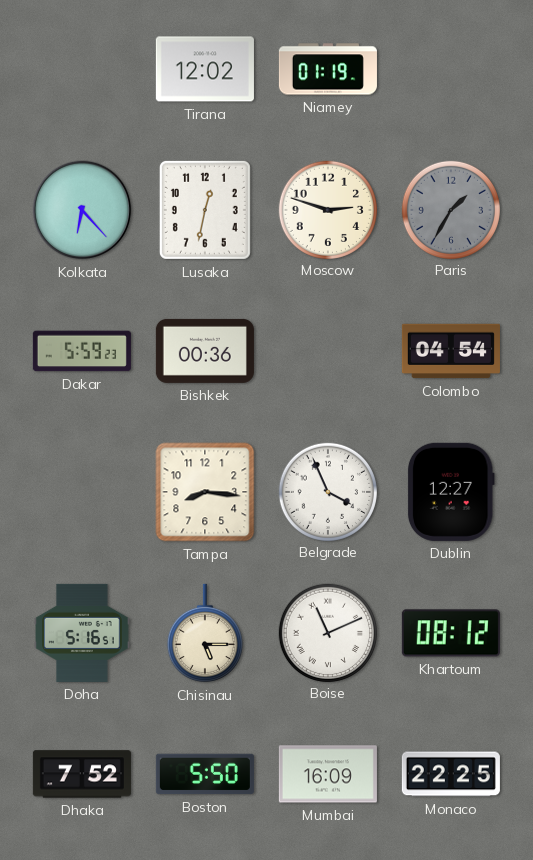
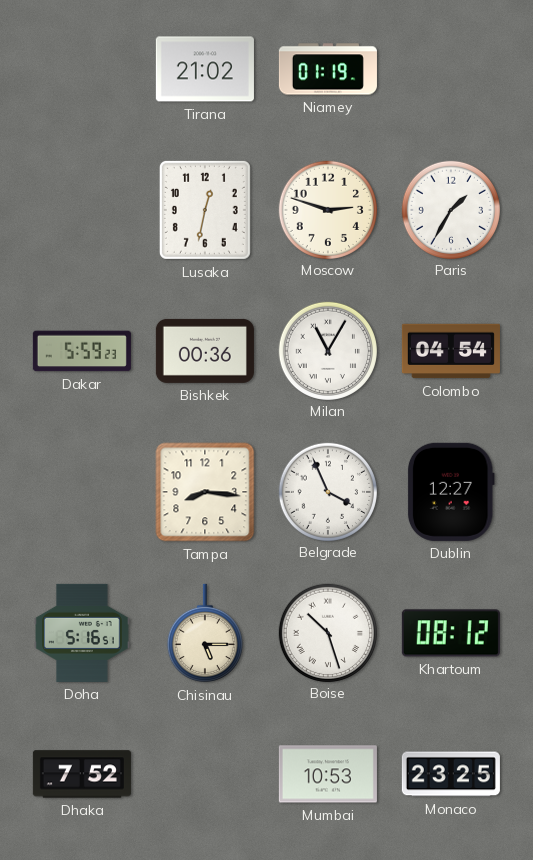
Tirana: 12:02 -> 21:02 (205, 69)
Kolkata: 6:23 -> none (82, 210)
Paris dial: grey -> white (450, 209)
Milan: none -> 11:05 (327, 350)
Boise: 11:11 -> 10:27 (327, 632)
Boston: 5:50 -> none (205, 774)
Mumbai: 16:09 -> 10:53 (328, 774)
Monaco: 22:25 -> 23:25 (451, 774)
